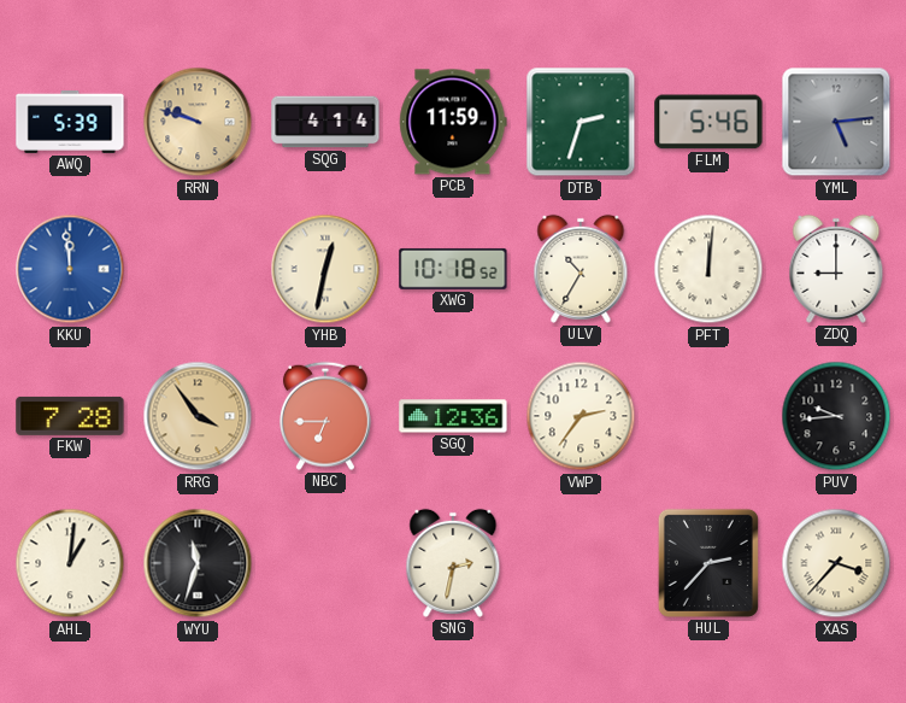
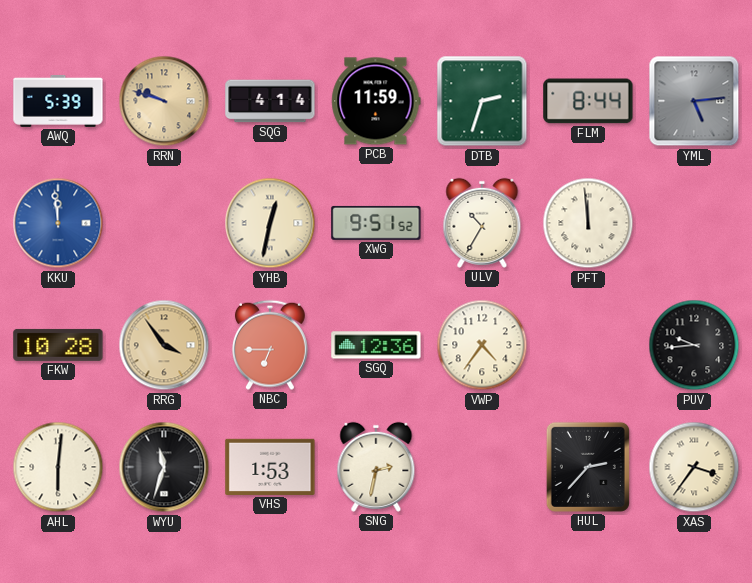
FLM: 5:46 -> 8:44 (588, 101)
XWG: 10:18 -> 9:51 (376, 223)
PFT: 12:01 -> 11:59 (588, 223)
ZDQ: 9:00 -> none (836, 269)
FKW: 7:28 -> 10:28 (58, 345)
VWP: 2:36 -> 4:36 (482, 345)
AHL: 1:01 -> 6:01 (58, 467)
VHS: none -> 1:53 (270, 467)
XAS: 3:37 -> 3:36 (694, 467)
